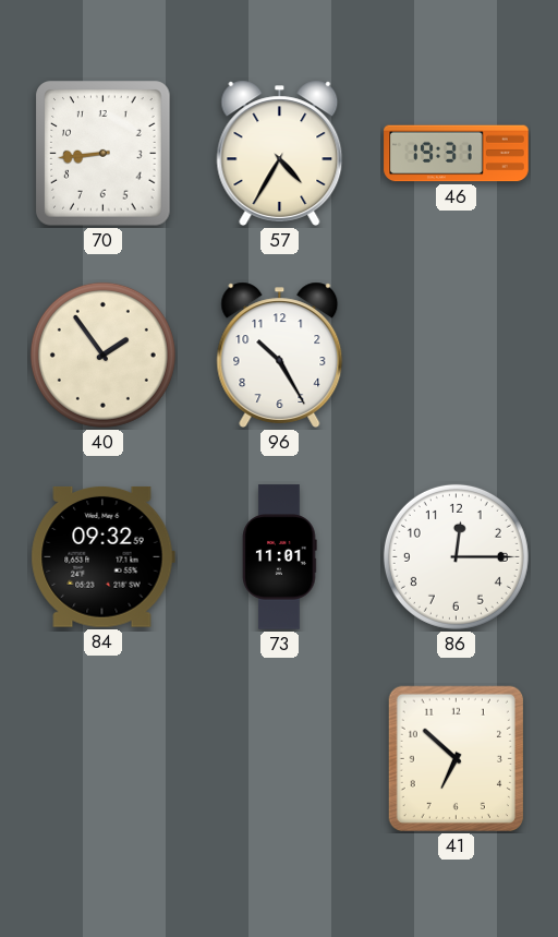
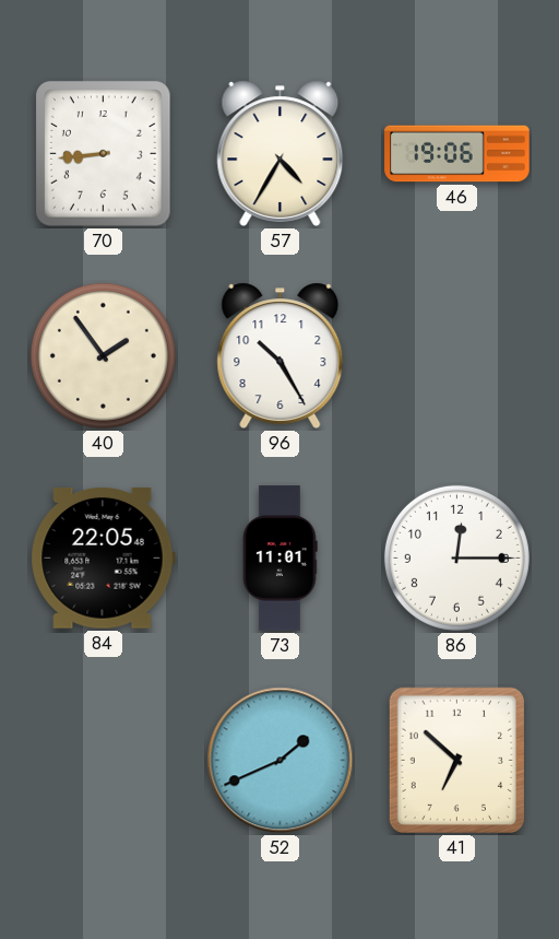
46: 19:31 -> 19:06 (457, 154)
84: 09:32 -> 22:05 (103, 557)
52: none -> 1:41 (281, 761)
